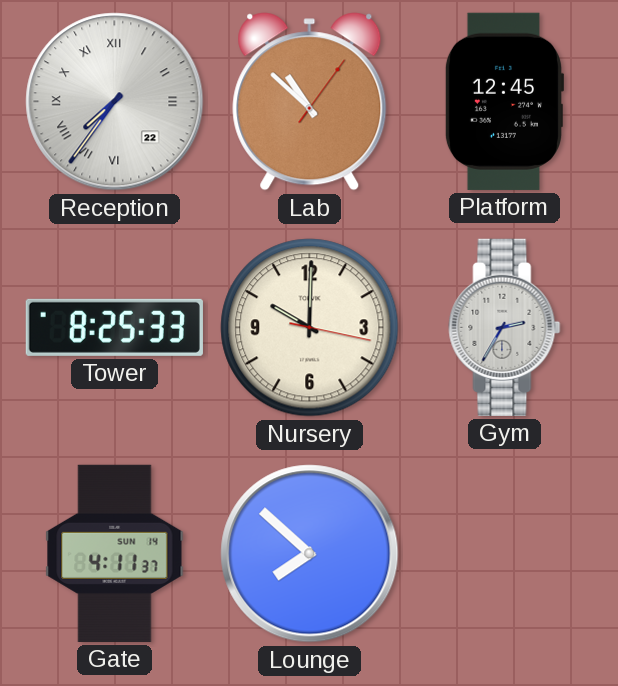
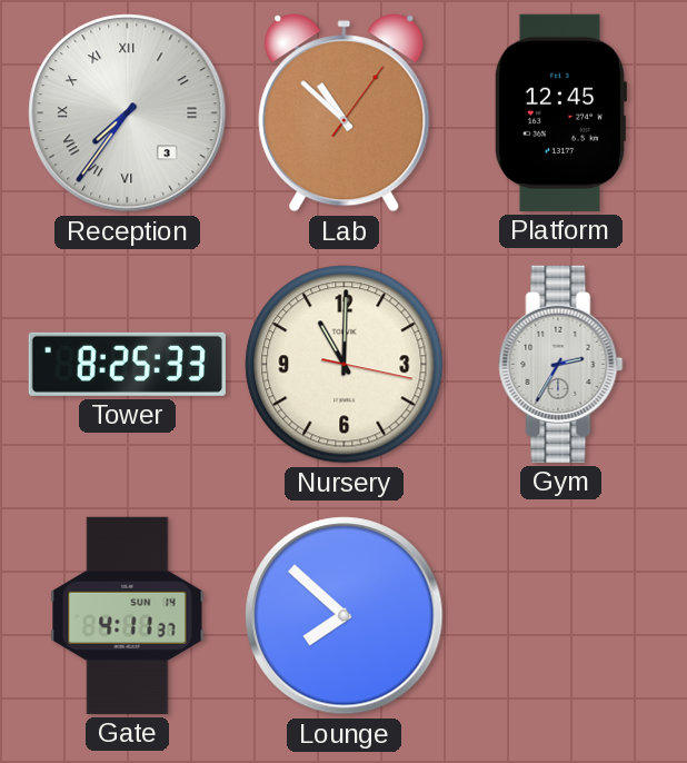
Reception date: 22 -> 3 (128, 113)
Nursery: 10:00 -> 11:00 (345, 365)
